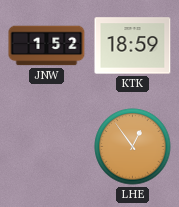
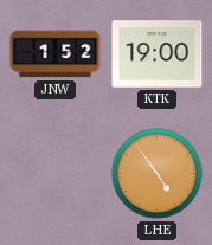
KTK: 18:59 -> 19:00 (158, 54)
LHE: 12:54 -> 4:54 (158, 174)
